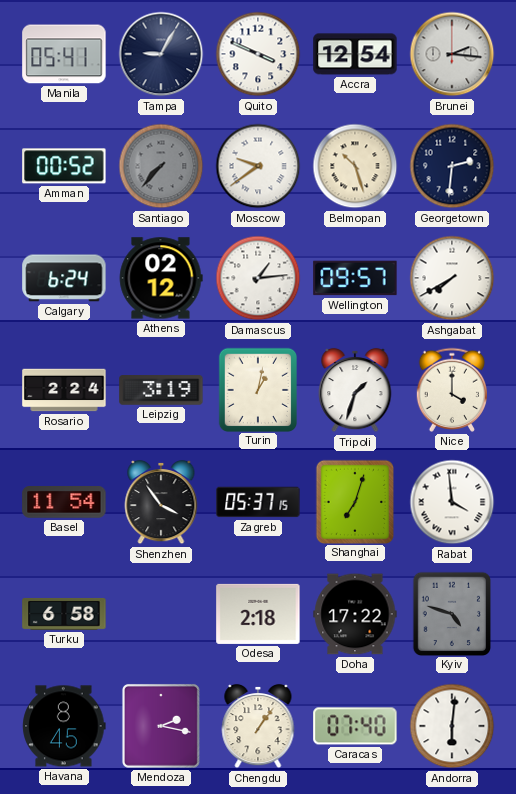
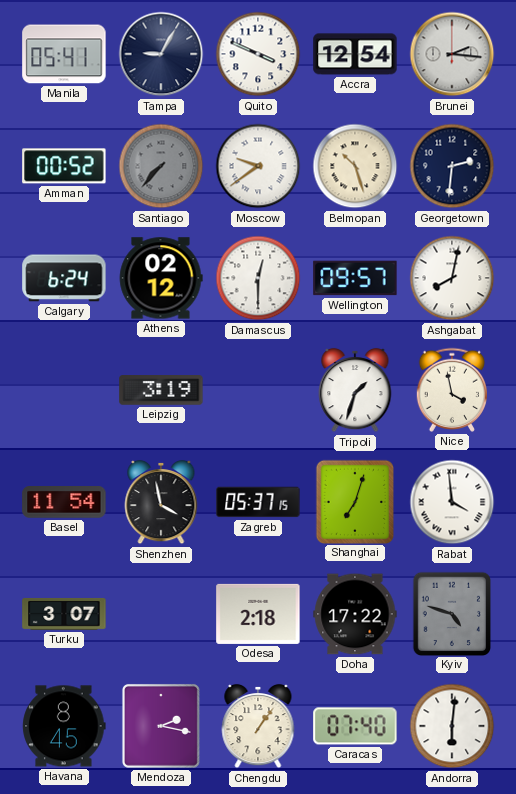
Damascus: 1:14 -> 12:30 (258, 278)
Ashgabat: 7:40 -> 8:02 (452, 278)
Rosario: 2:24 -> none (64, 390)
Turin: 1:02 -> none (257, 389)
Nice: 4:00 -> 3:58 (451, 390)
Shenzhen: 3:54 -> 3:58 (161, 502)
Turku: 6:58 -> 3:07 (64, 614)
